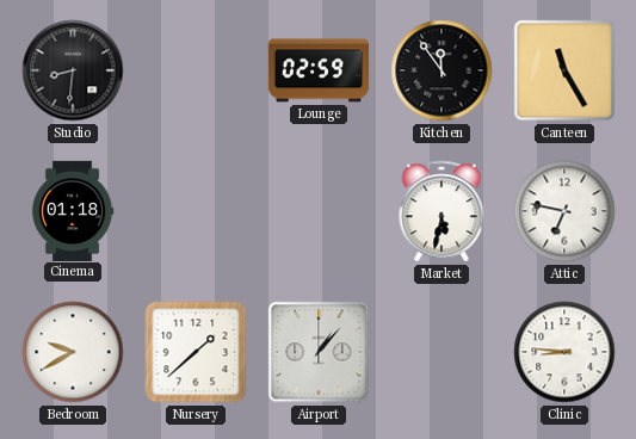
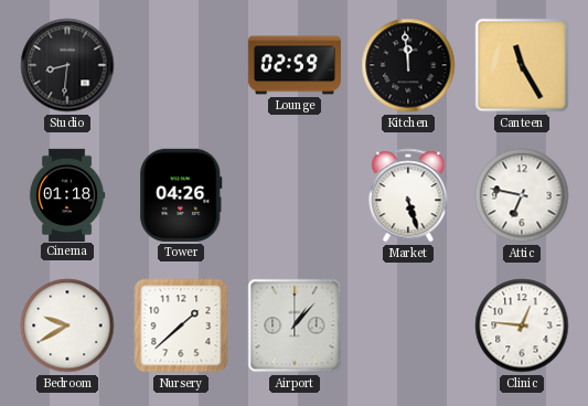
Kitchen: 11:54 -> 11:59 (408, 65)
Tower: none -> 04:26 (181, 195)
Market: 5:32 -> 5:27 (408, 195)
Clinic: 8:46 -> 12:46 (522, 325)
